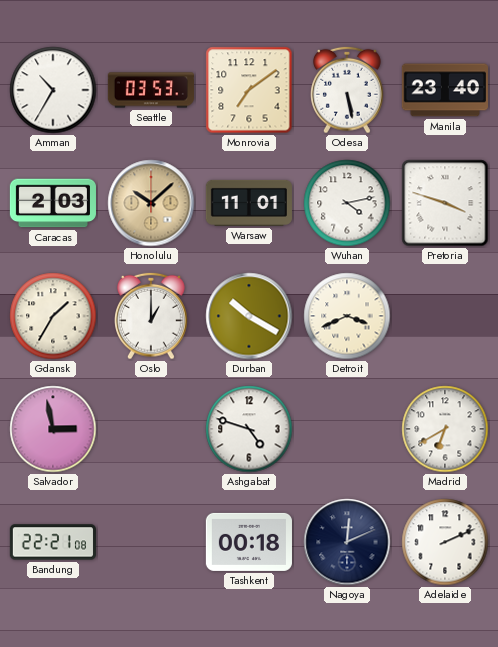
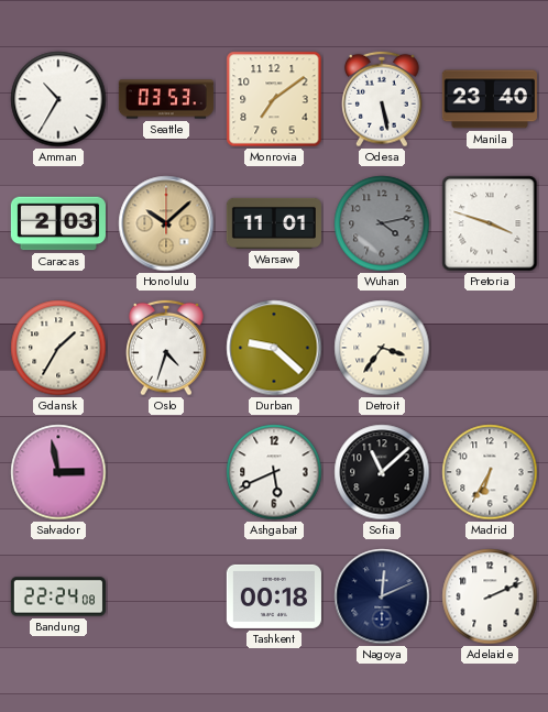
Wuhan dial: white -> grey (382, 223)
Oslo: 1:00 -> 4:33 (167, 348)
Durban: 10:20 -> 9:22 (274, 348)
Detroit: 3:41 -> 3:36 (382, 348)
Ashgabat: 4:48 -> 5:41 (274, 472)
Sofia: none -> 11:08 (382, 472)
Madrid: 6:40 -> 6:35 (490, 472)
Bandung: 22:21 -> 22:24 (57, 596)
